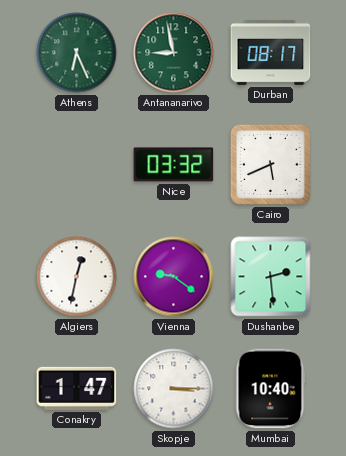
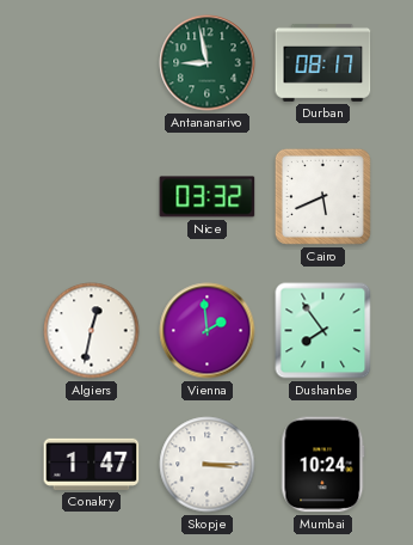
Athens: 6:26 -> none (77, 53)
Vienna: 9:21 -> 1:59 (208, 331)
Dushanbe: 2:29 -> 7:54 (323, 331)
Mumbai: 10:40 -> 10:24 (322, 465)
